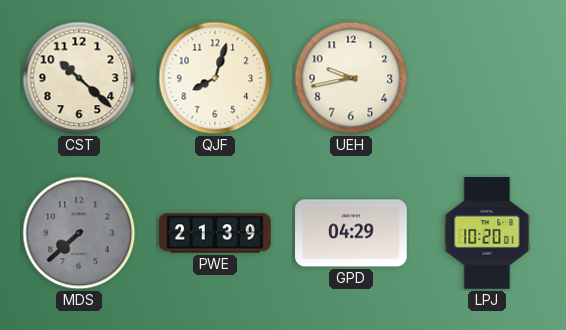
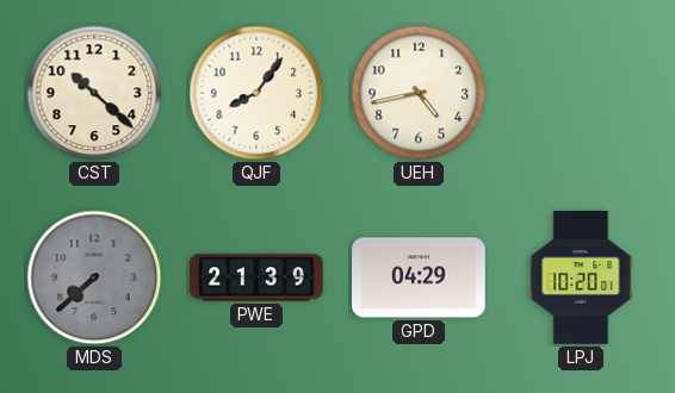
QJF: 8:03 -> 8:06 (256, 93)
UEH: 9:43 -> 4:43 (419, 93)
